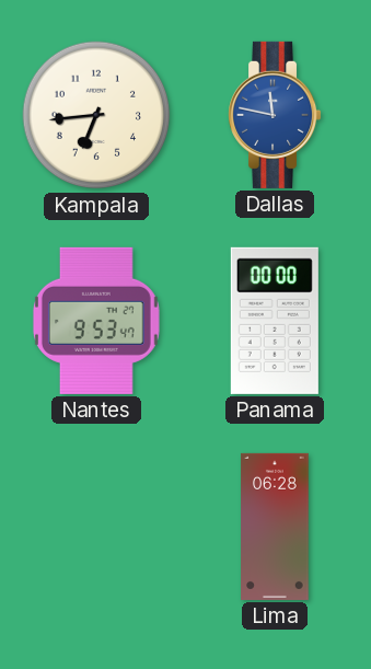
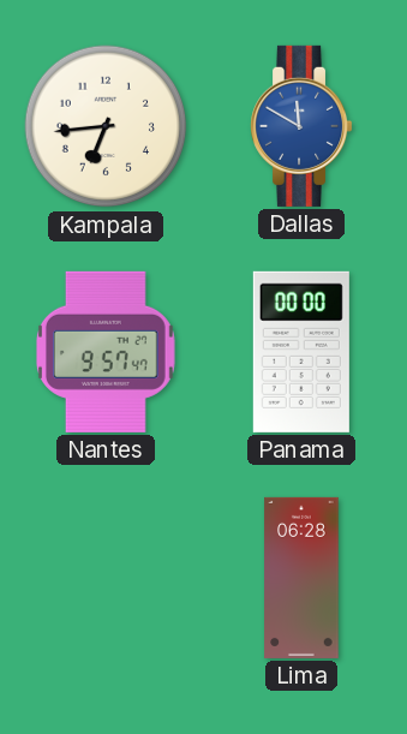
Dallas: 11:47 -> 11:50 (301, 126)
Nantes: 9:53 -> 9:57 (106, 352)
